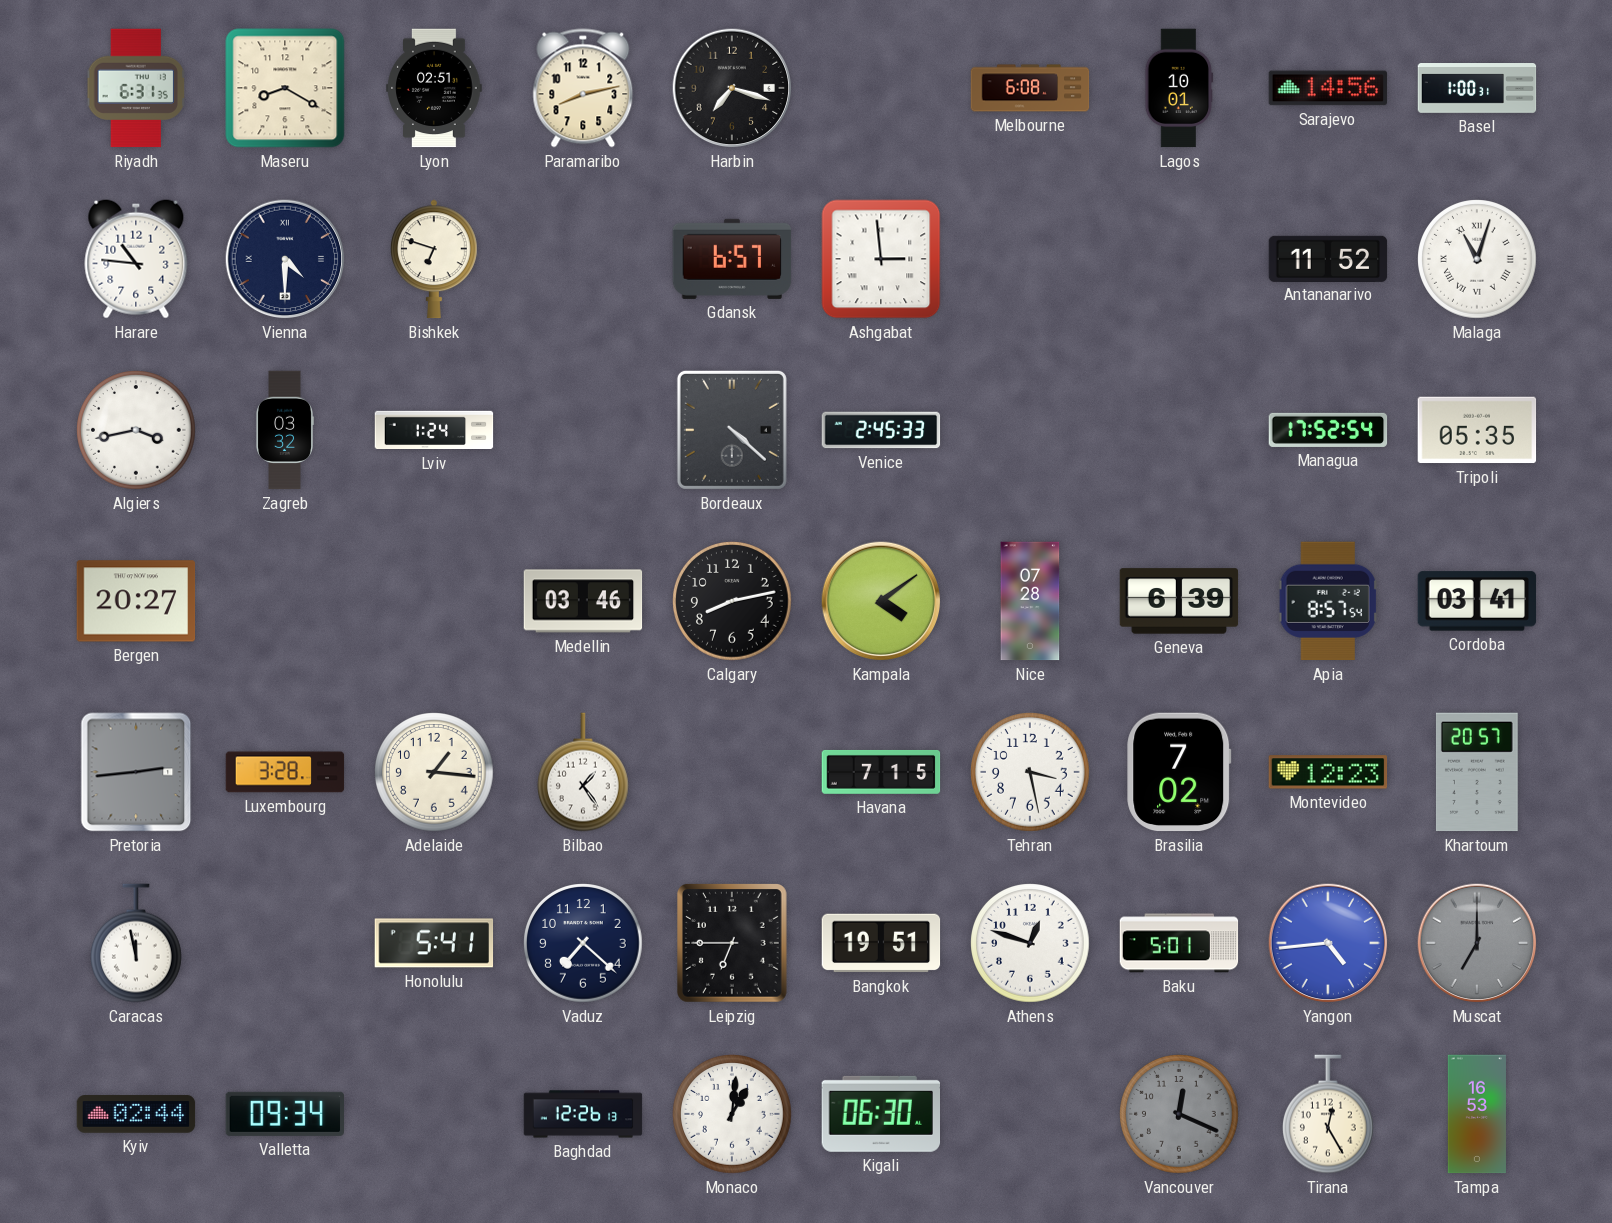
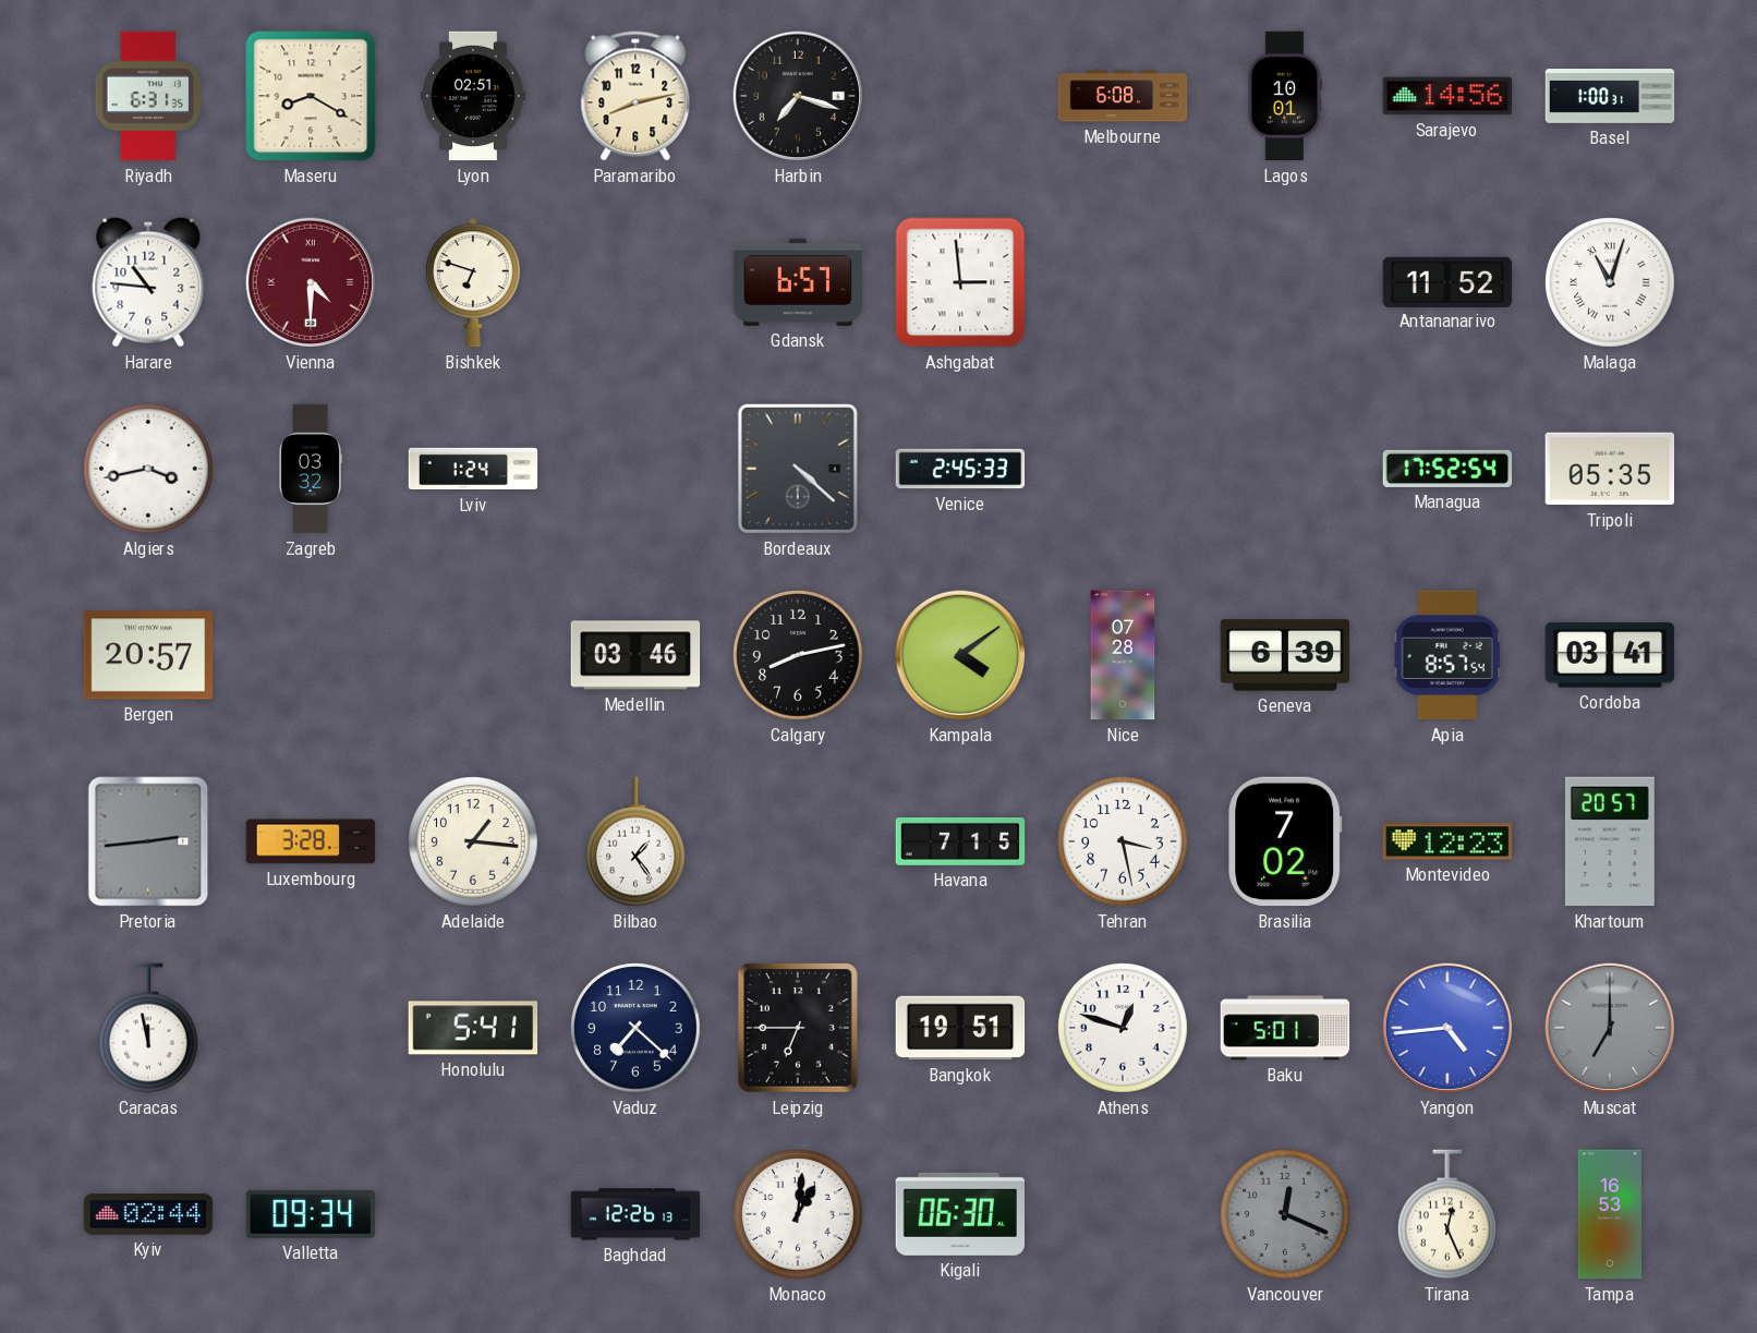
Vienna dial: navy -> burgundy (311, 282)
Bergen: 20:27 -> 20:57 (148, 655)
Tirana: 12:25 -> 12:26 (1449, 1214)
